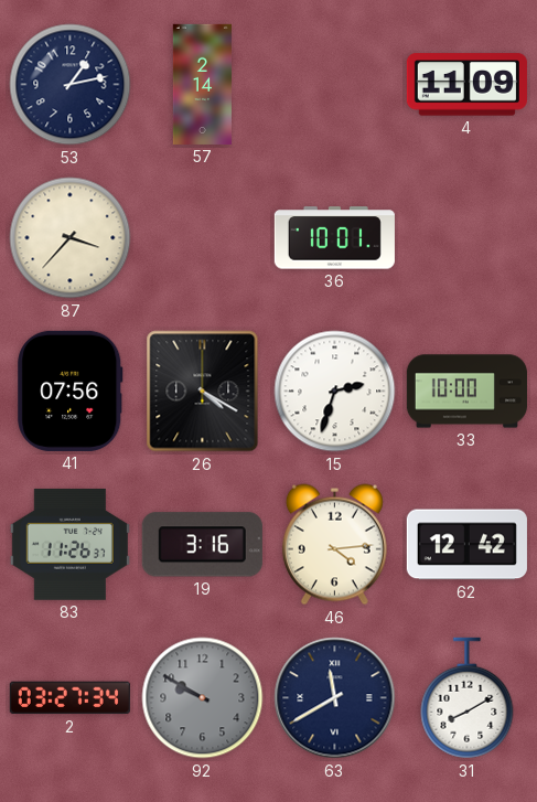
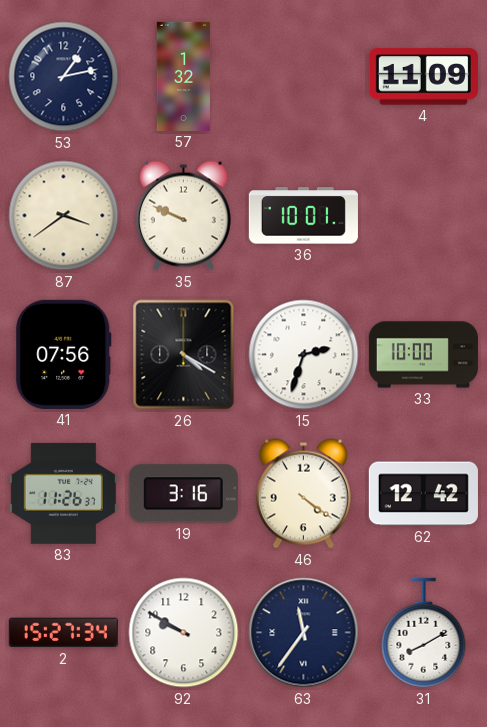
57: 2:14 -> 1:32 (183, 76)
87: 3:37 -> 3:39 (64, 216)
35: none -> 9:49 (183, 216)
46: 4:14 -> 4:21 (303, 494)
2: 03:27 -> 15:27 (63, 633)
92 dial: grey -> white (184, 633)
63: 11:40 -> 11:36 (304, 633)
